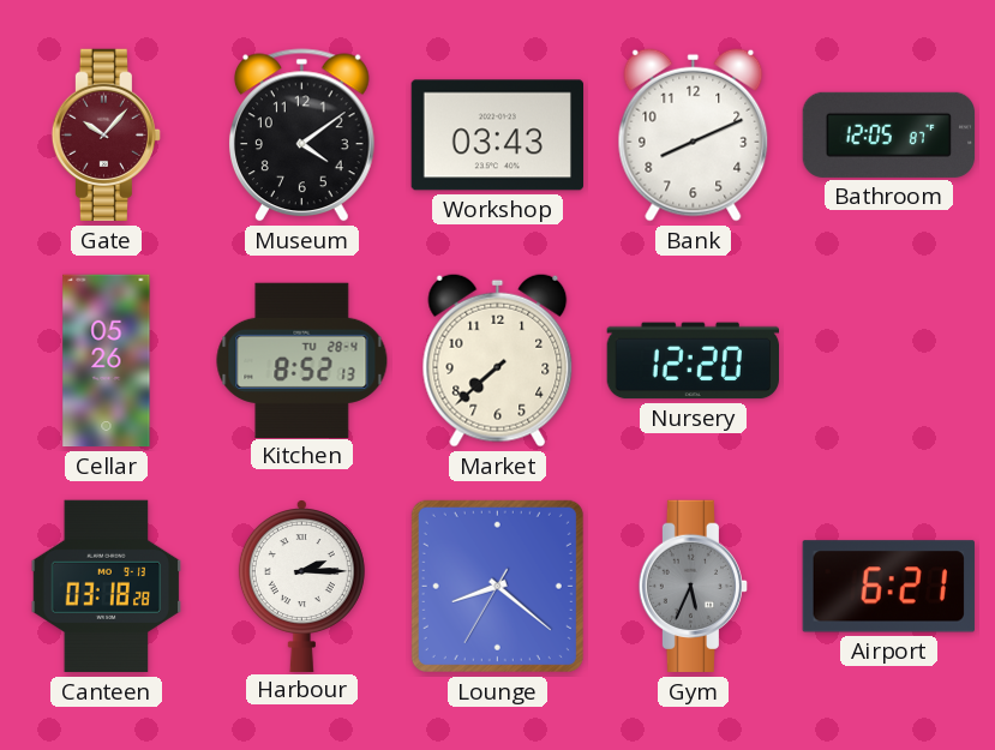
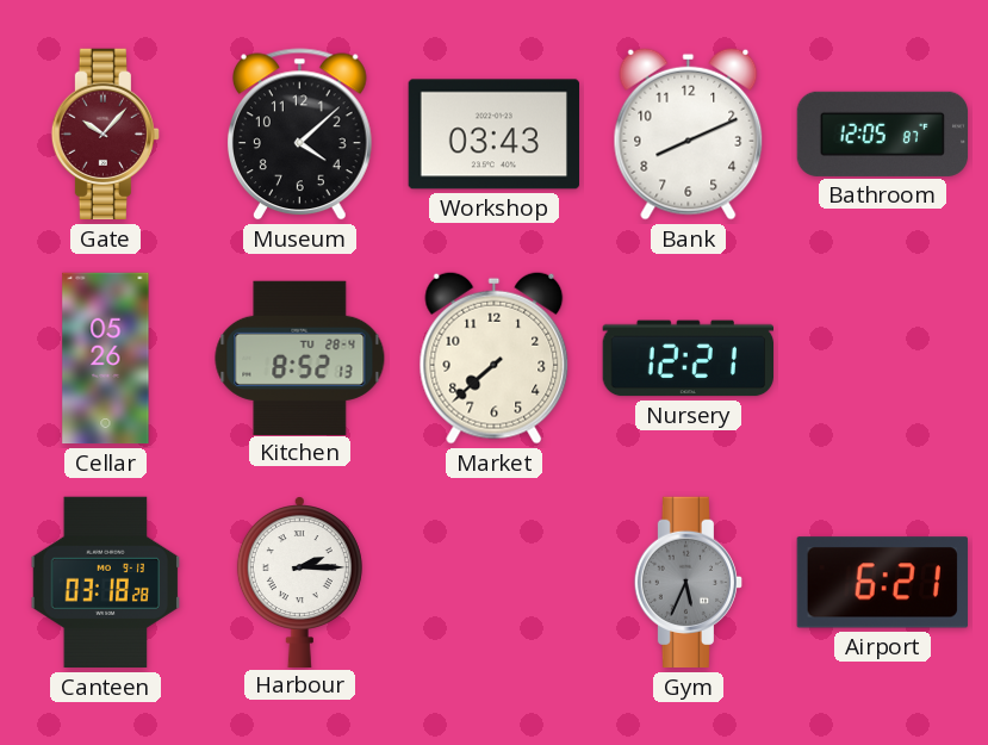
Museum: 4:09 -> 4:08 (299, 135)
Nursery: 12:20 -> 12:21 (688, 359)
Lounge: 8:21 -> none (497, 586)
